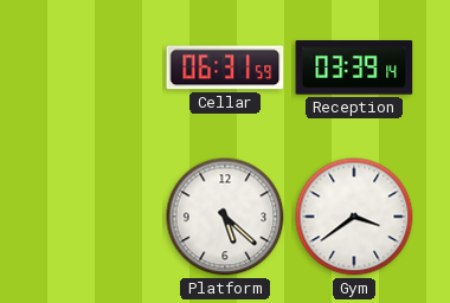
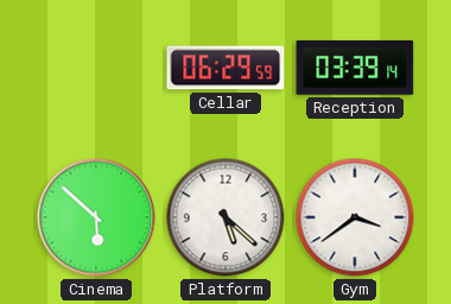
Cellar: 06:31 -> 06:29 (225, 68)
Cinema: none -> 5:52 (96, 217)
